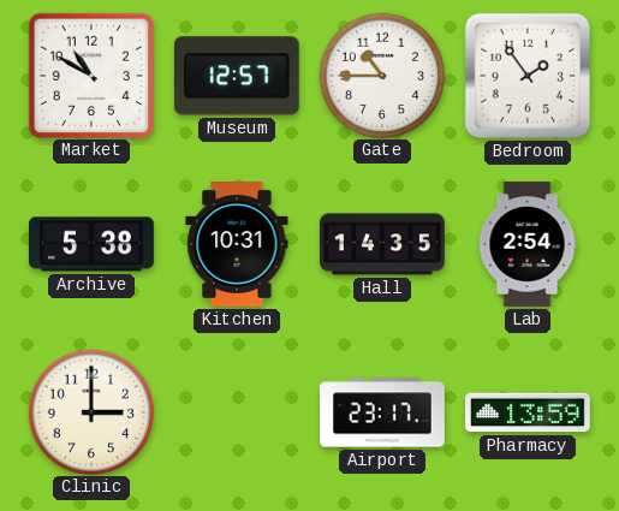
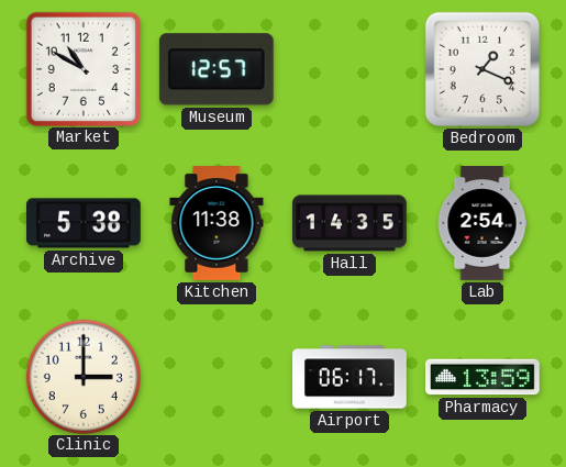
Gate: 10:45 -> none (381, 75)
Bedroom: 1:54 -> 1:19 (482, 69)
Kitchen: 10:31 -> 11:38 (217, 224)
Airport: 23:17 -> 06:17 (349, 377)
